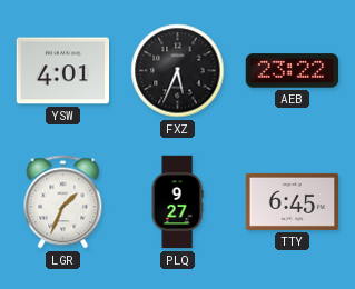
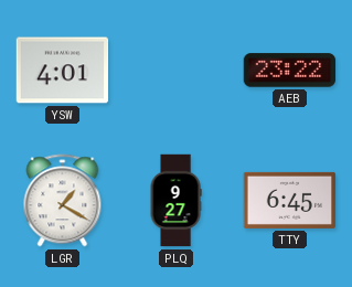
FXZ: 5:34 -> none (178, 71)
LGR: 1:34 -> 1:20 (63, 201)
